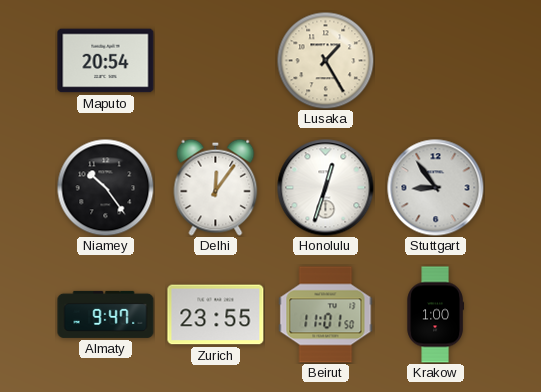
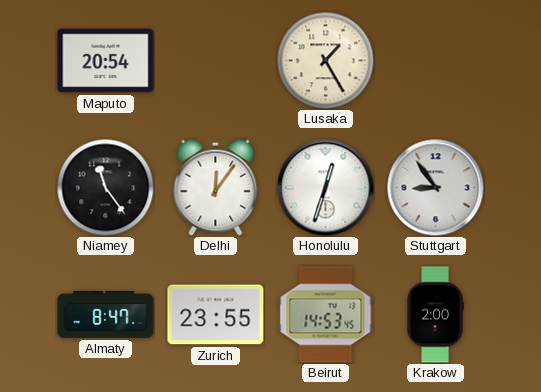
Niamey: 10:24 -> 11:24 (105, 187)
Almaty: 9:47 -> 8:47 (106, 314)
Beirut: 11:01 -> 14:53 (326, 315)
Krakow: 1:00 -> 2:00 (435, 315)
